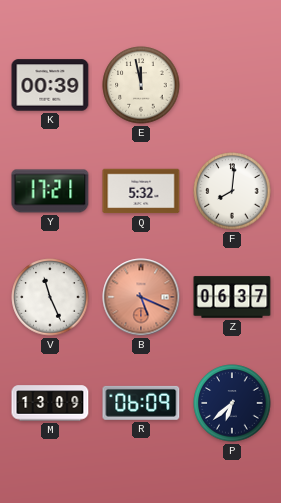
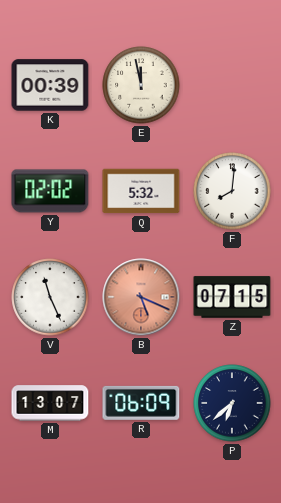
Y: 17:21 -> 02:02 (50, 191)
Z: 06:37 -> 07:15 (232, 297)
M: 13:09 -> 13:07 (50, 403)
